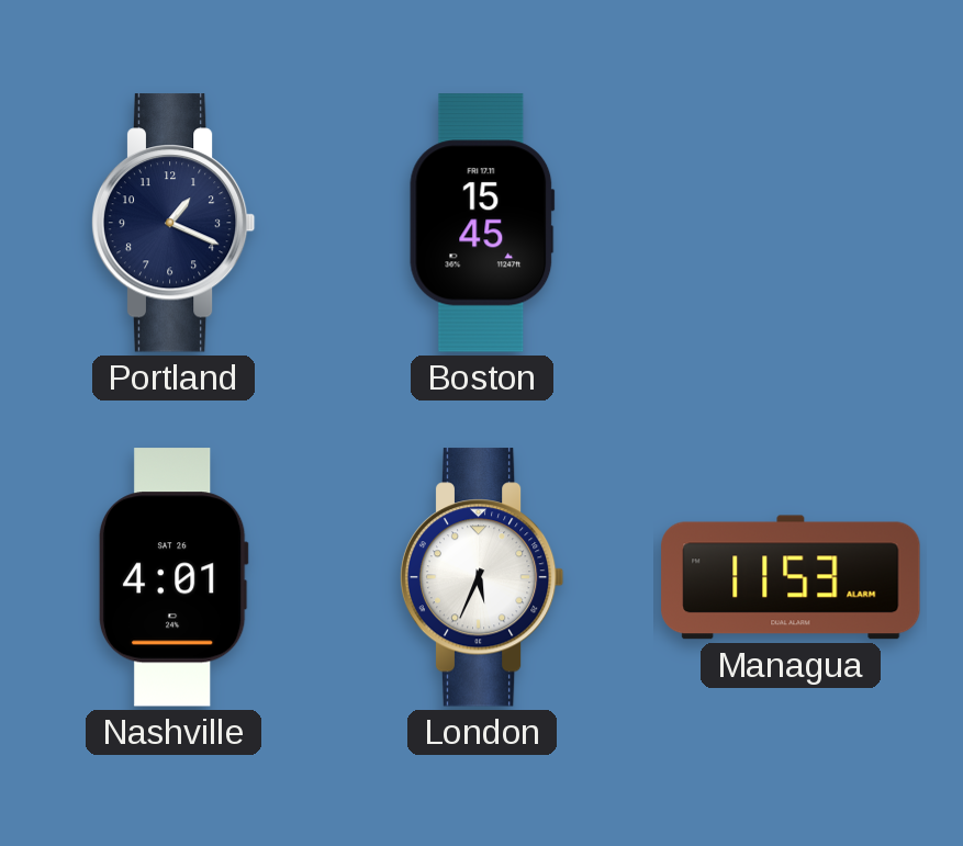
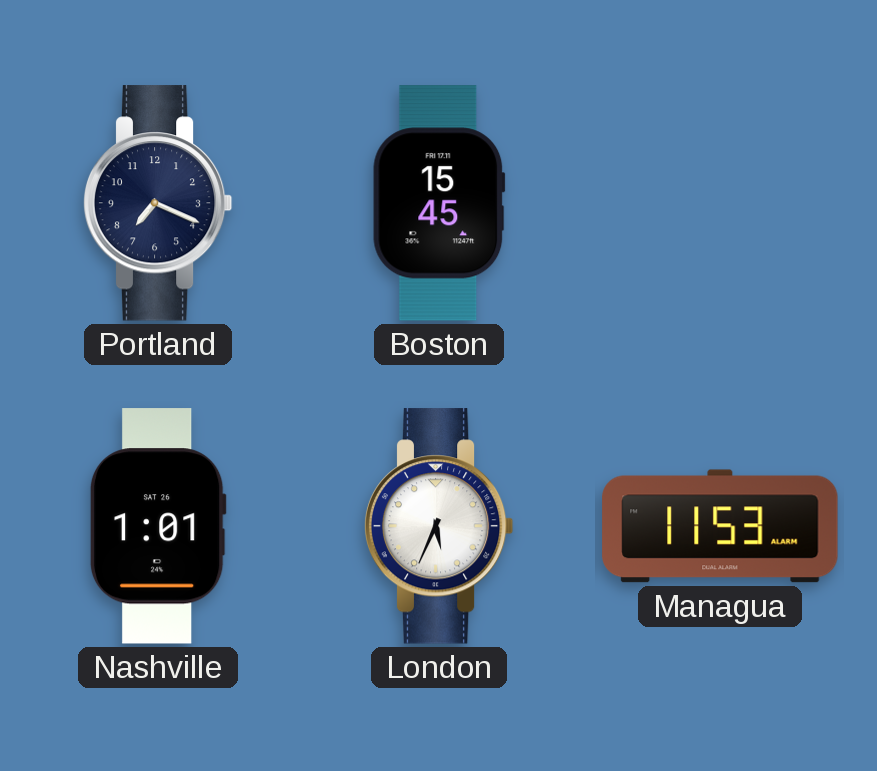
Portland: 1:19 -> 7:19 (158, 203)
Nashville: 4:01 -> 1:01 (158, 526)
